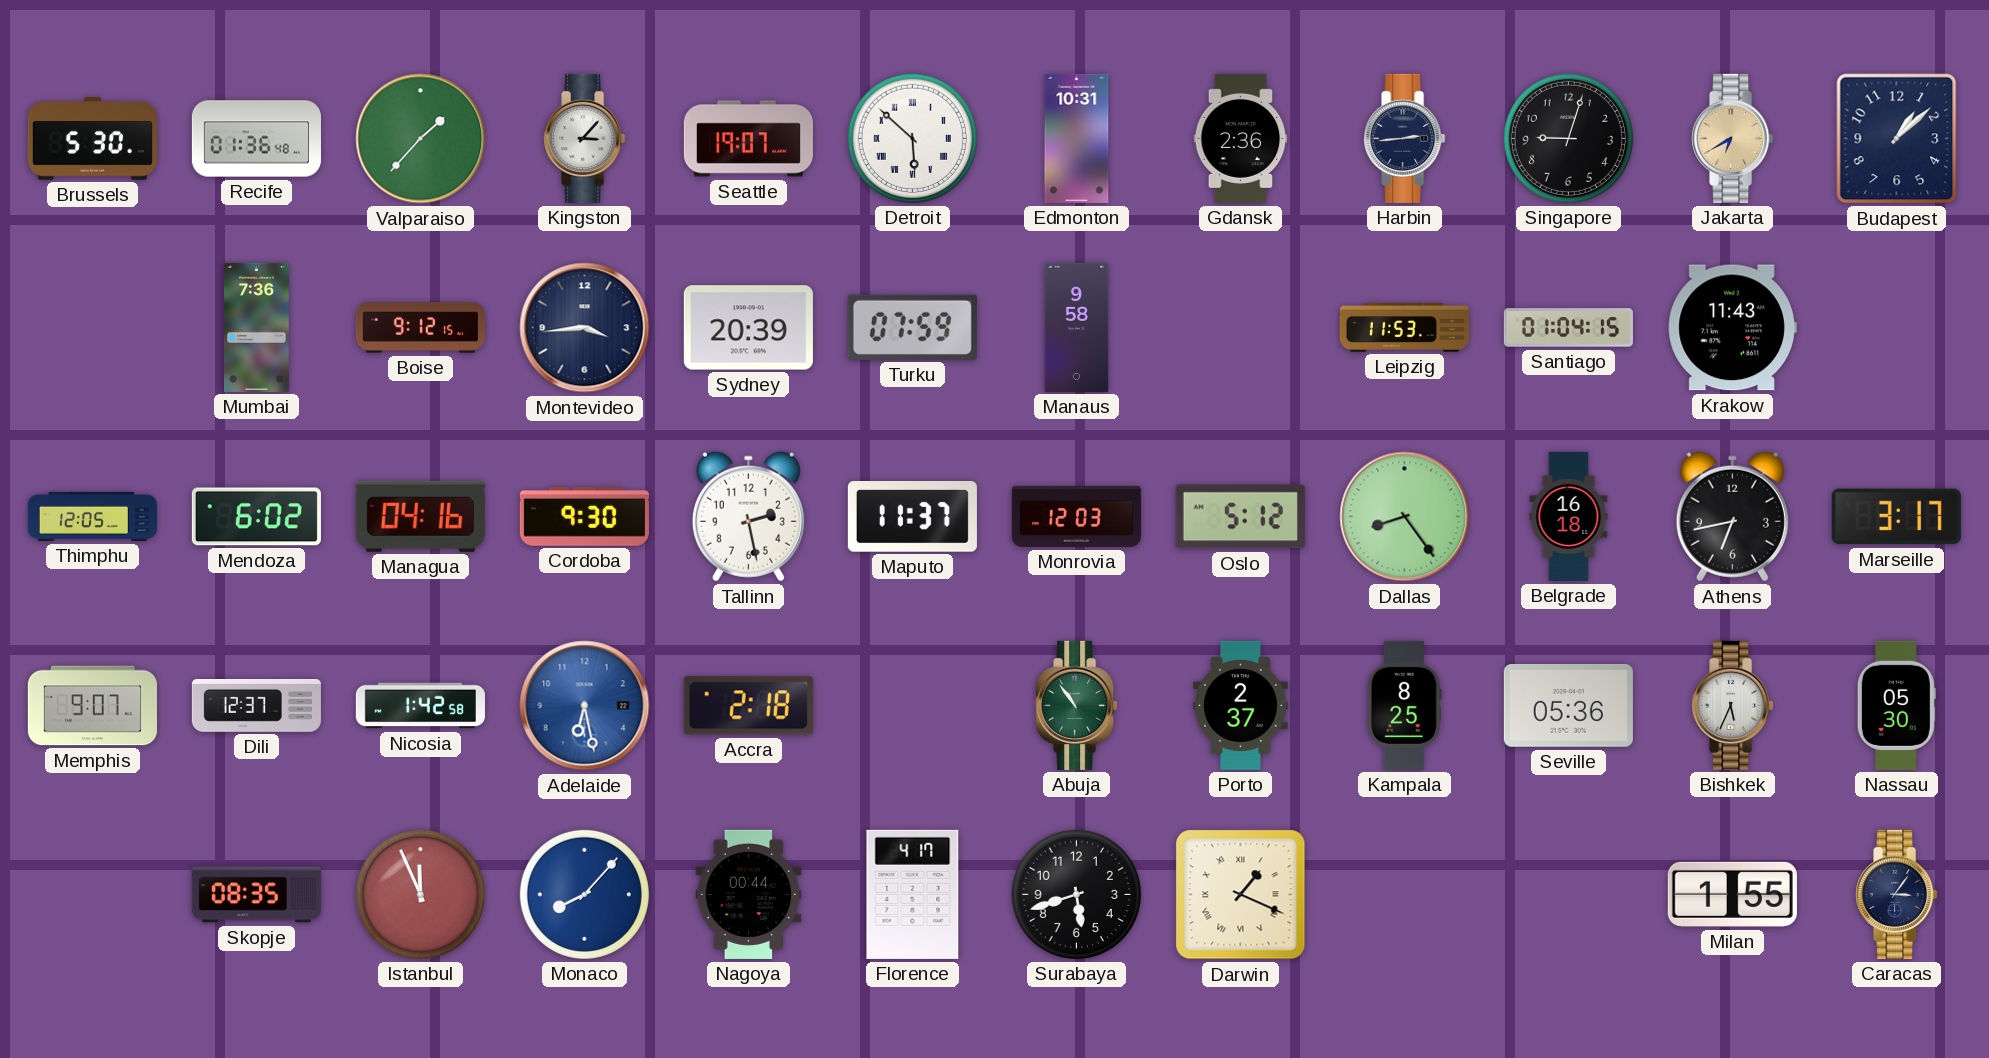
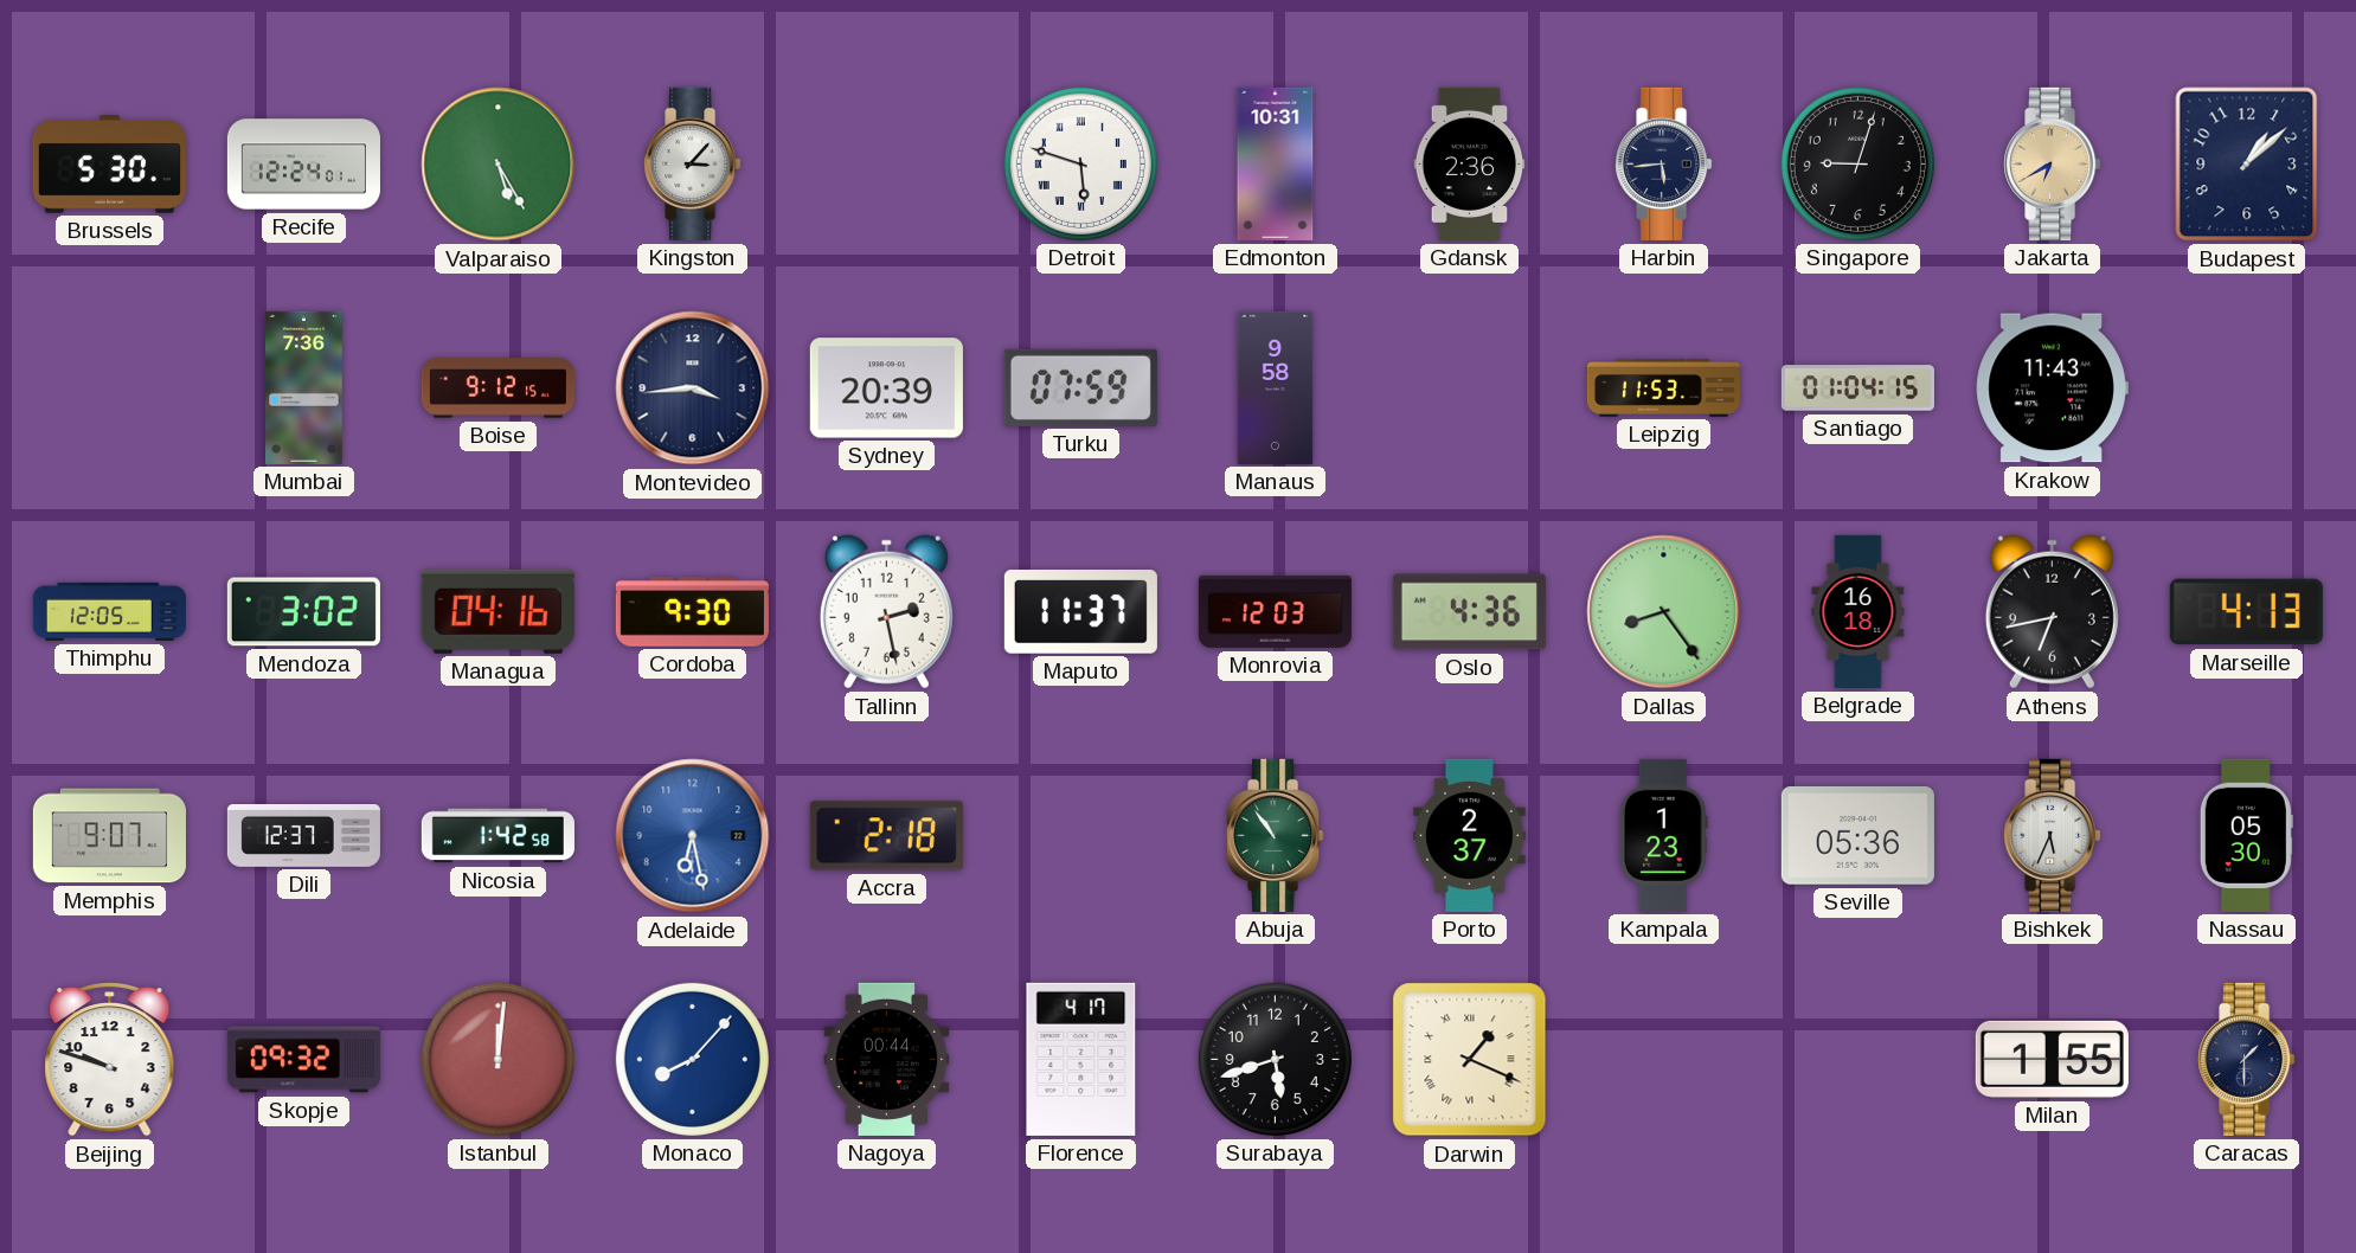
Recife: 01:36 -> 12:24 (303, 165)
Valparaiso: 1:37 -> 5:25 (499, 165)
Seattle: 19:07 -> none (748, 139)
Detroit: 5:52 -> 5:48 (1080, 163)
Harbin: 2:44 -> 5:44 (1664, 163)
Mendoza: 6:02 -> 3:02 (303, 612)
Oslo: 5:12 -> 4:36 (1469, 612)
Marseille: 3:17 -> 4:13 (2246, 612)
Kampala: 8:25 -> 1:23 (1663, 835)
Beijing: none -> 9:48 (110, 1059)
Skopje: 08:35 -> 09:32 (303, 1060)
Istanbul: 11:56 -> 12:01 (497, 1059)
Caracas: 3:06 -> 1:30 (2247, 1059)
